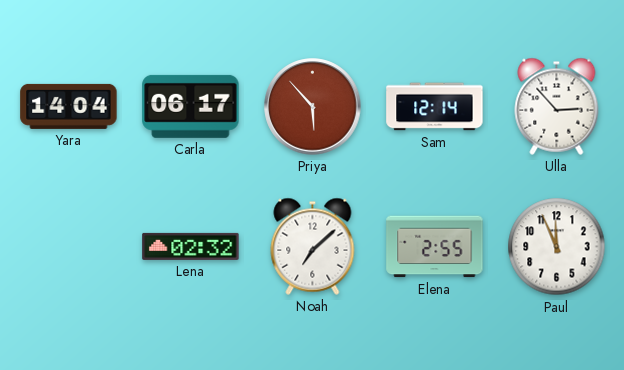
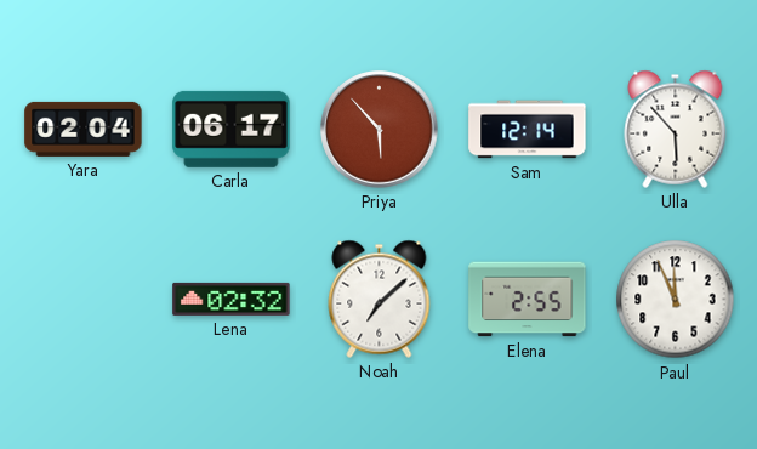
Yara: 14:04 -> 02:04 (84, 129)
Ulla: 2:53 -> 5:53 (676, 129)
